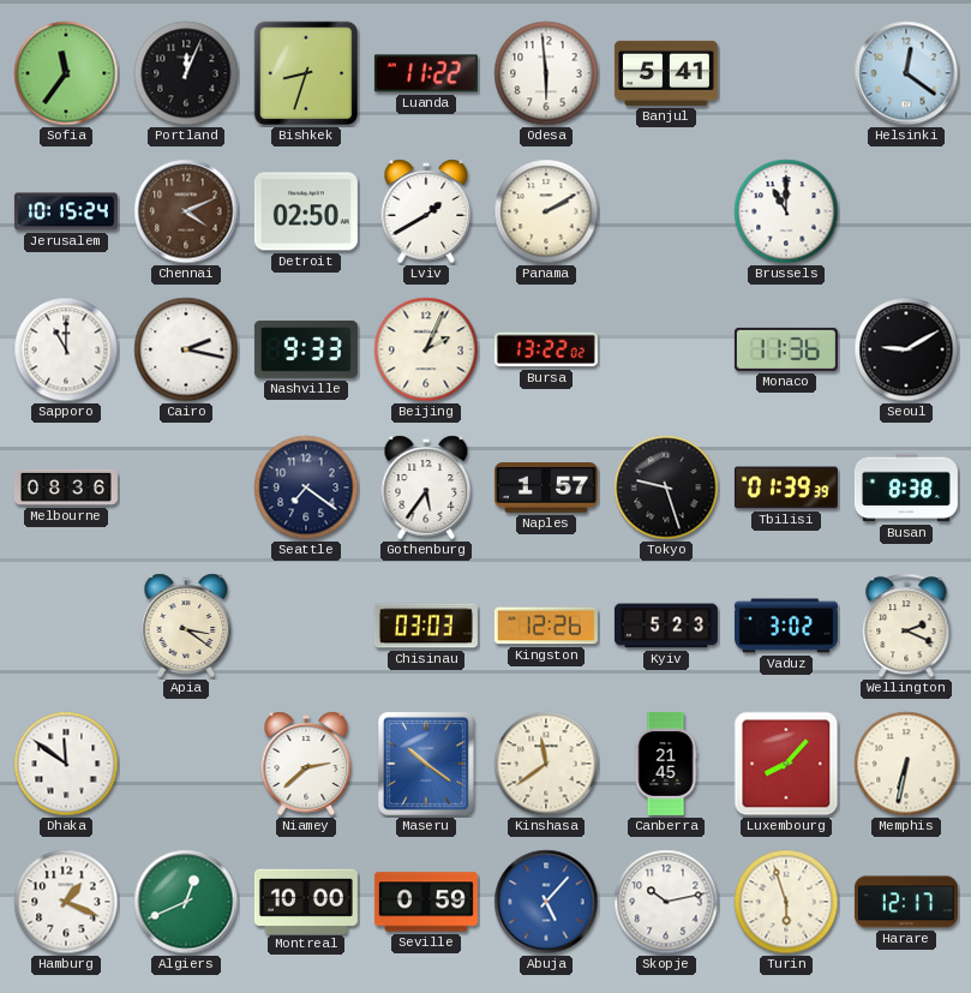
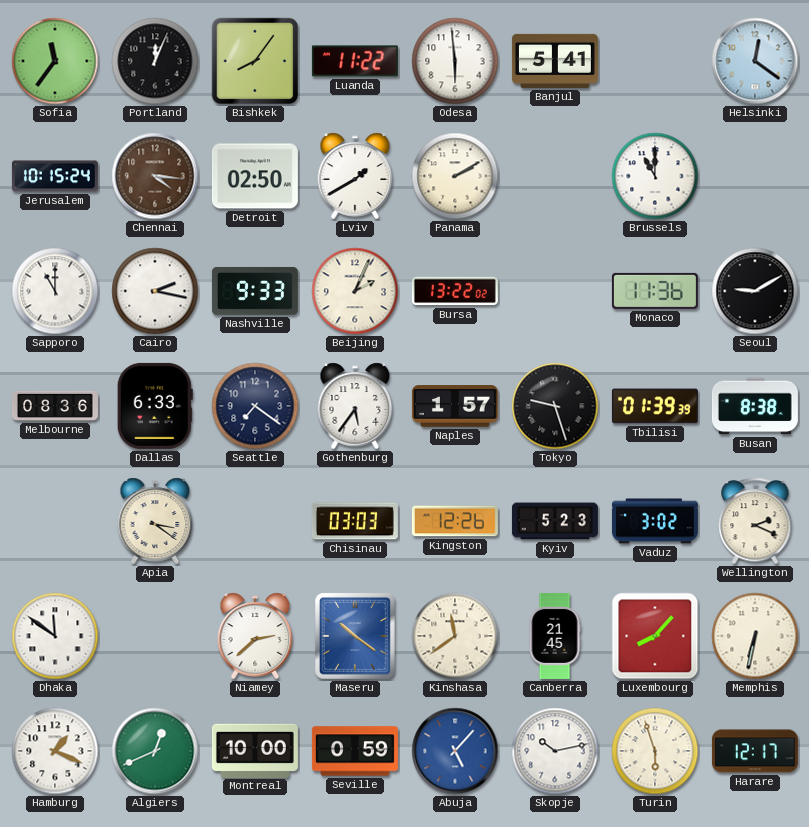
Bishkek: 8:33 -> 8:06 (255, 61)
Chennai: 4:11 -> 4:16 (155, 176)
Dallas: none -> 6:33 (155, 406)
